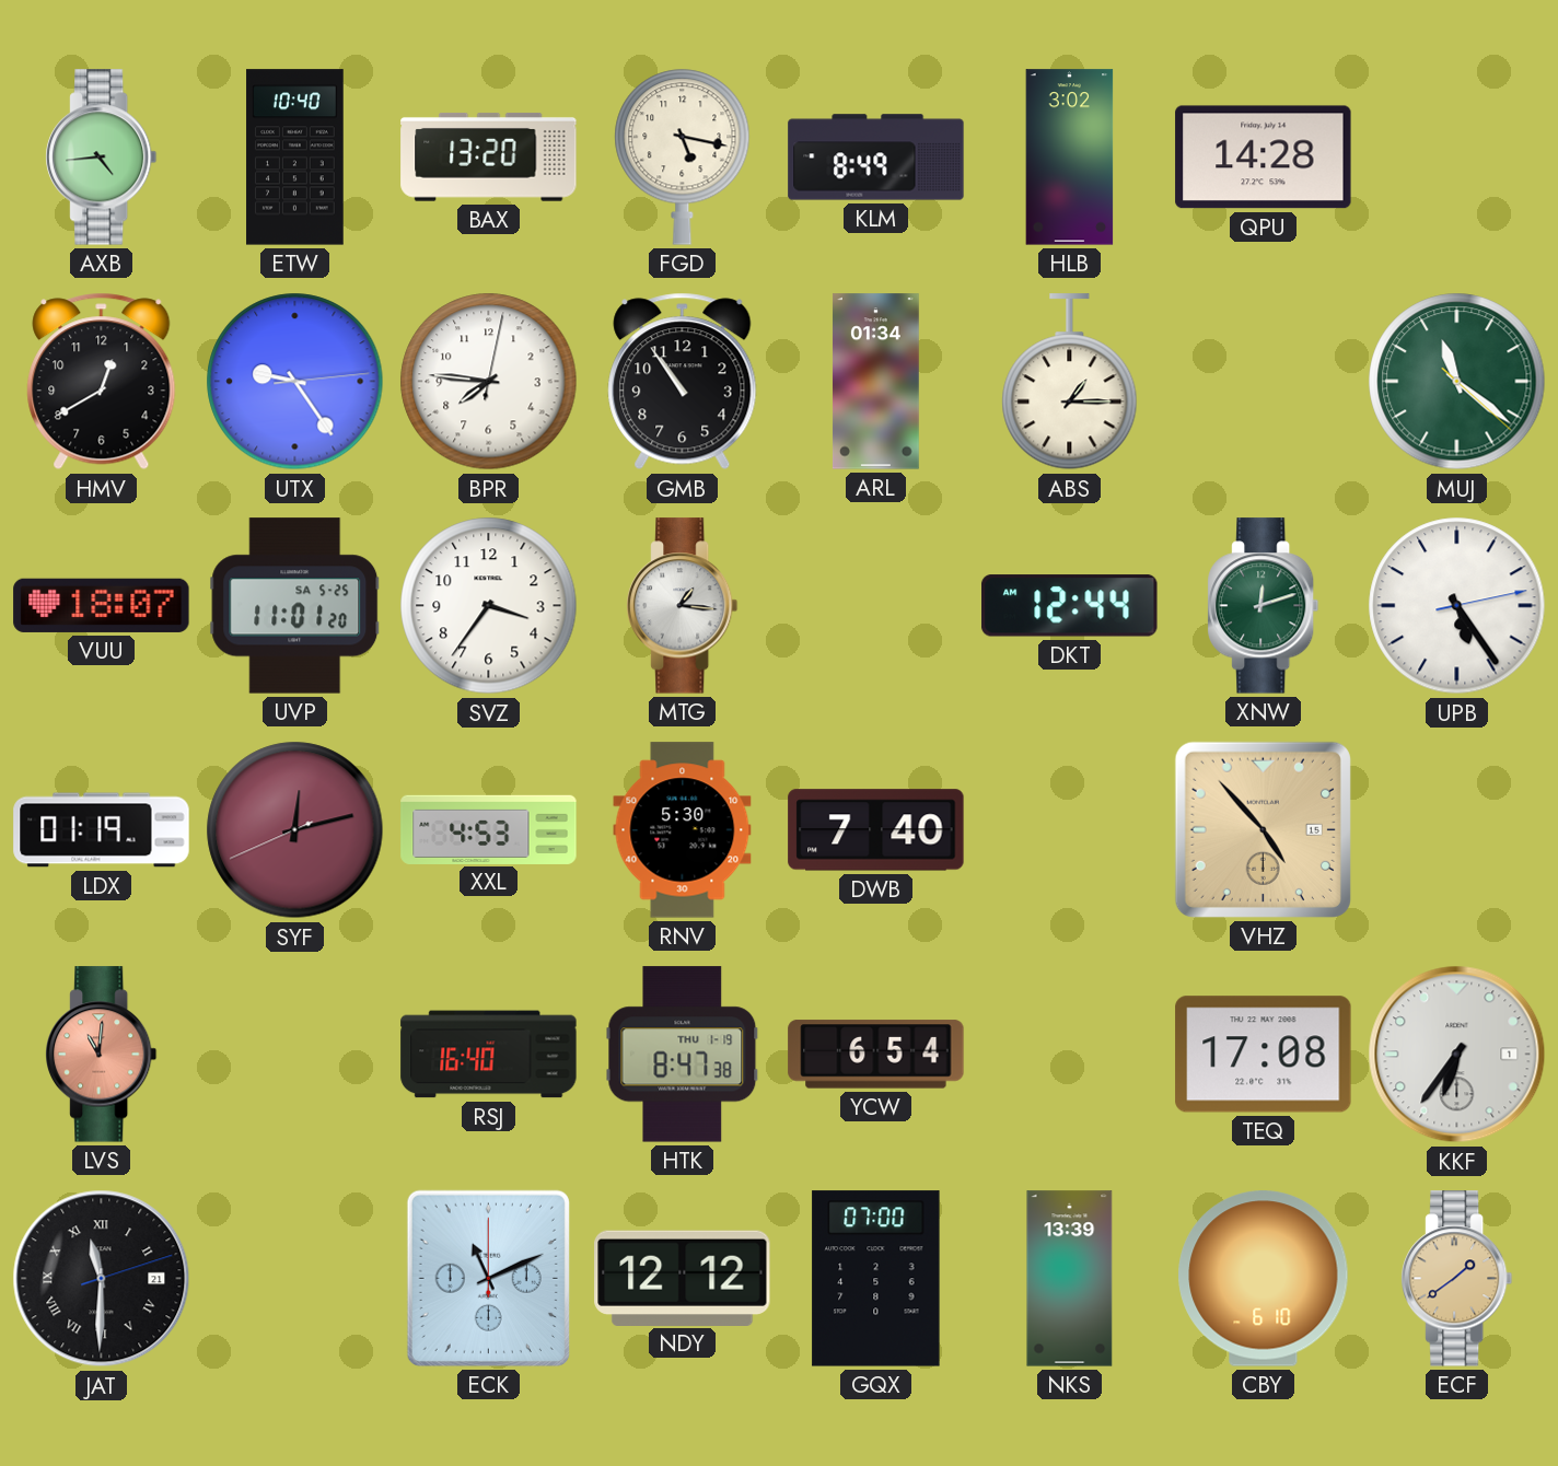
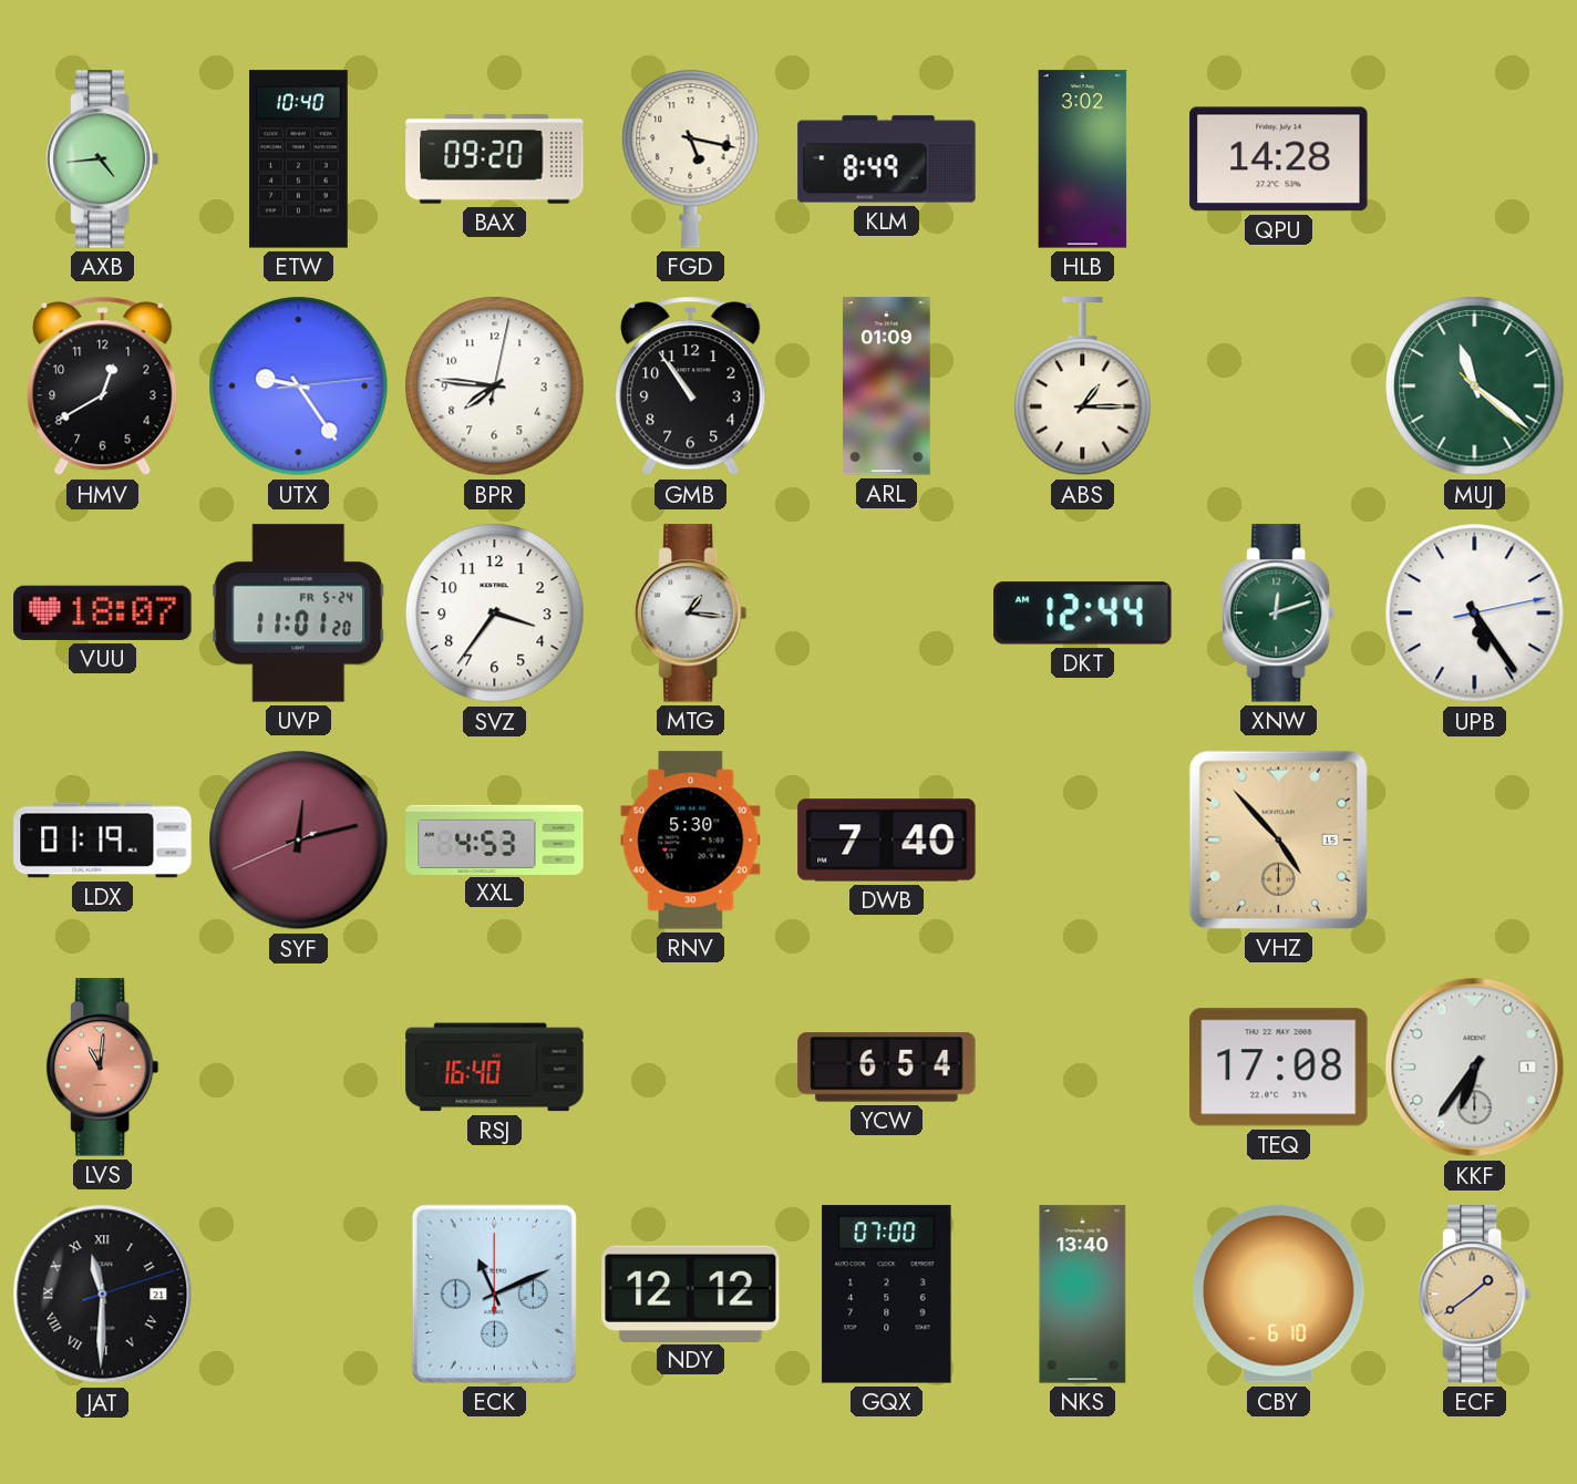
BAX: 13:20 -> 09:20 (495, 159)
ARL: 01:34 -> 01:09 (886, 387)
UVP date: SA 5-25 -> FR 5-24 (299, 614)
HTK: 8:47 -> none (683, 1055)
NKS: 13:39 -> 13:40 (1083, 1295)
